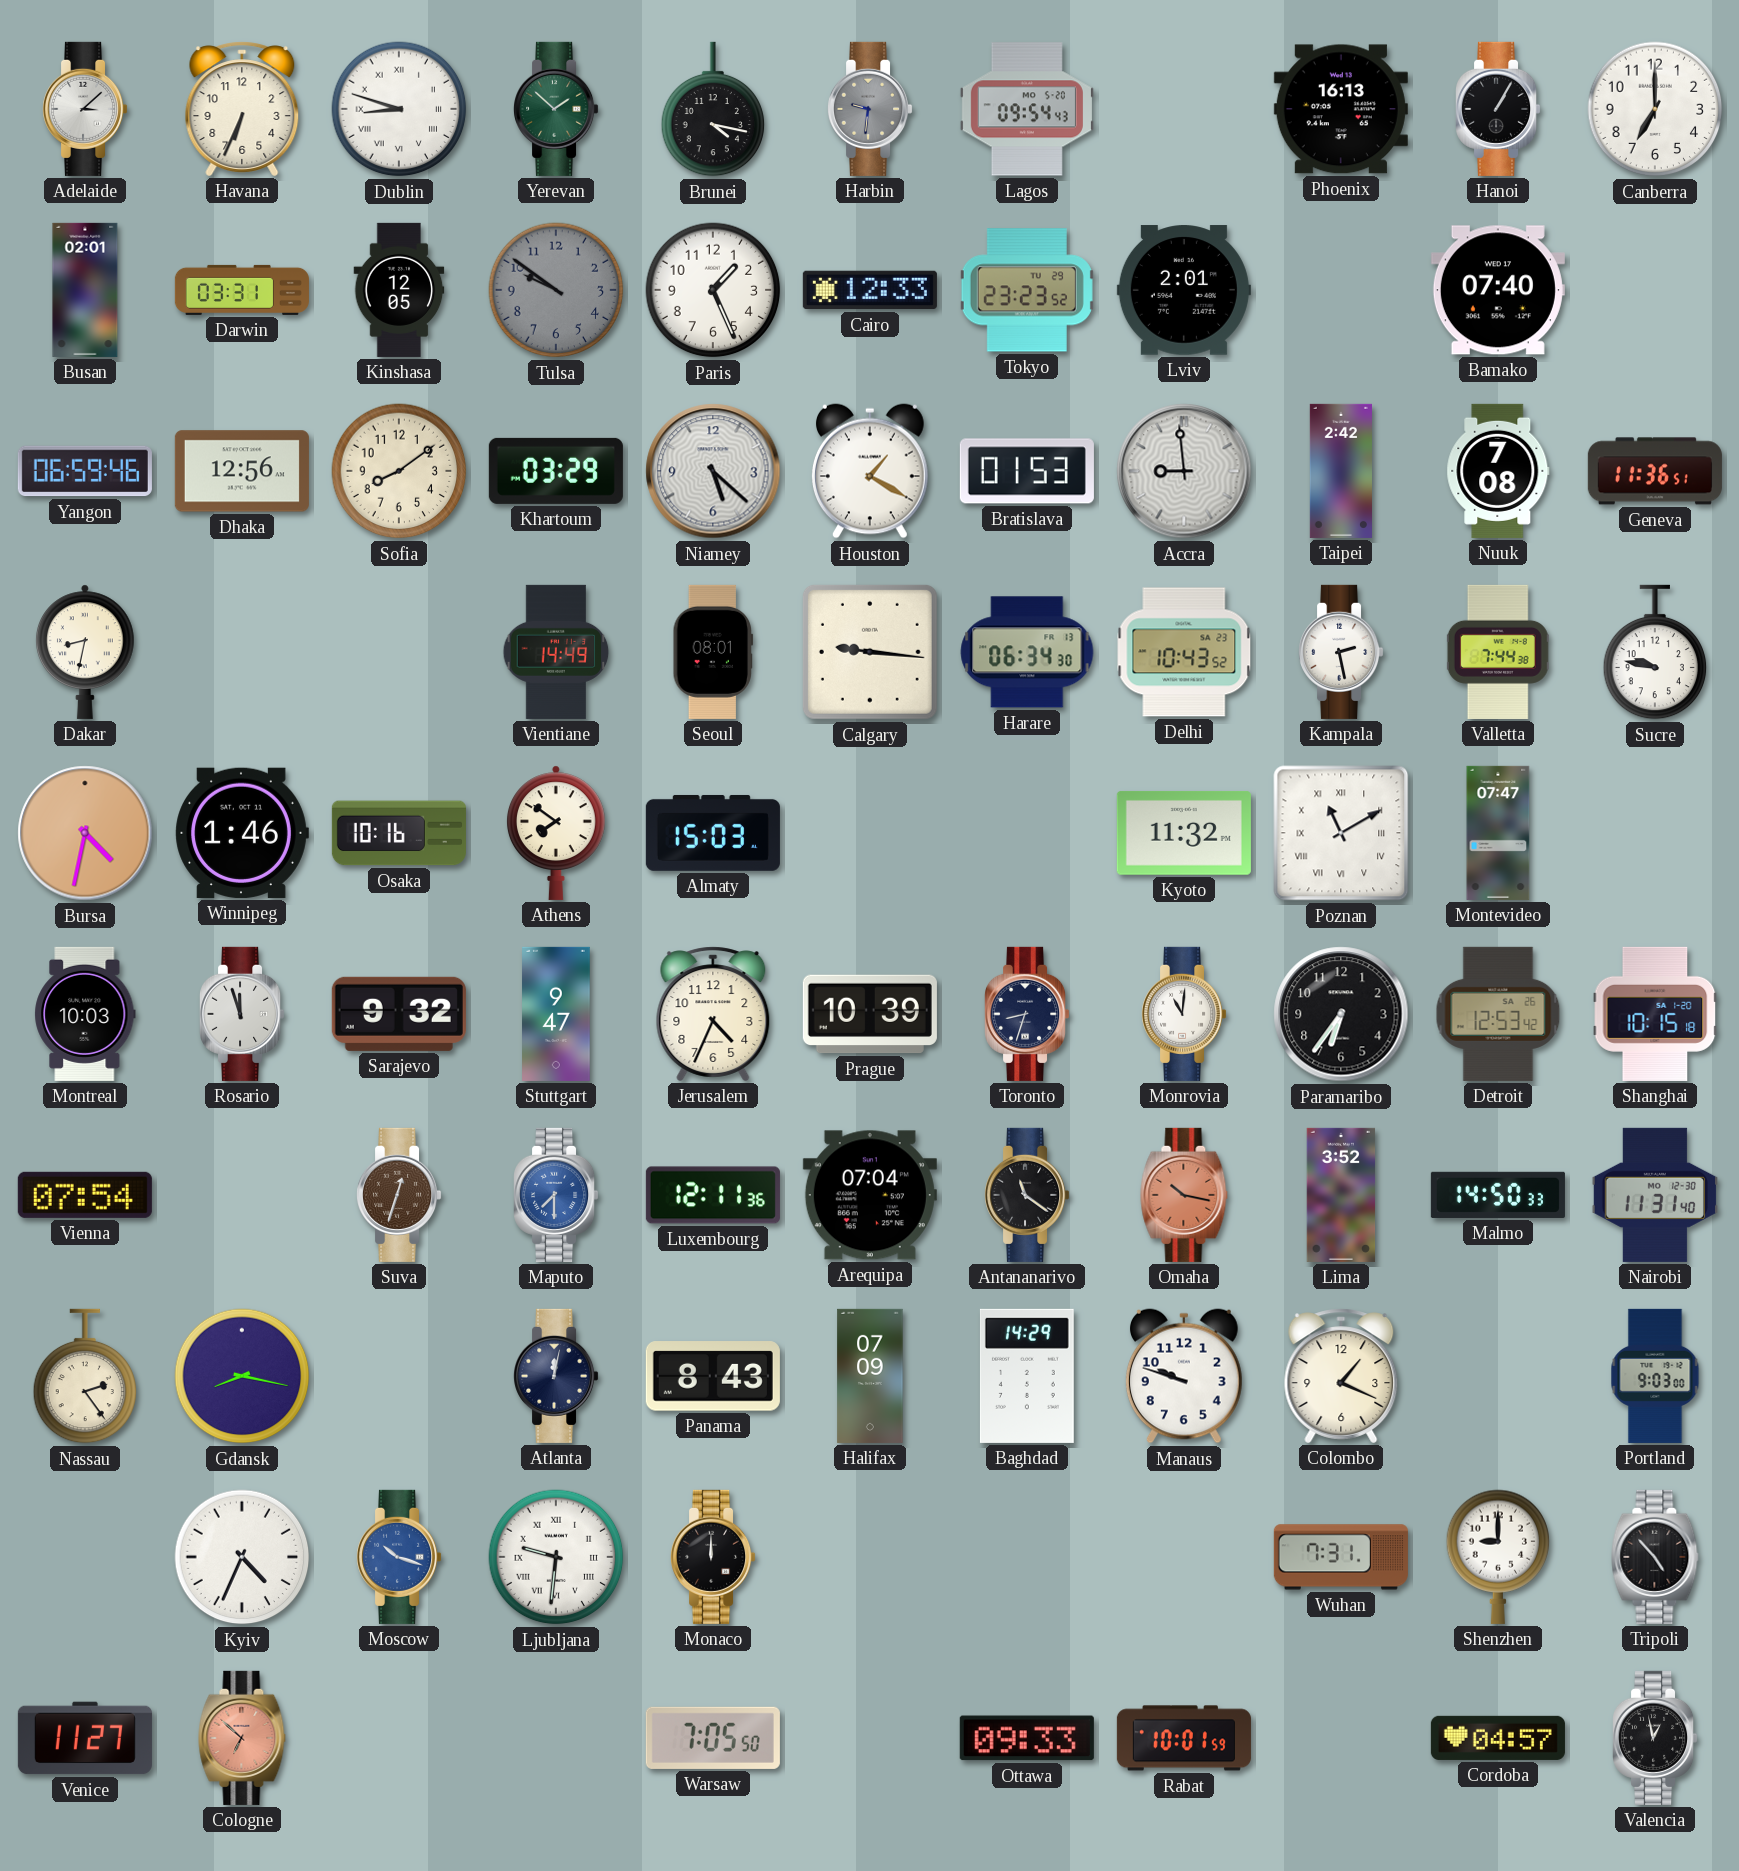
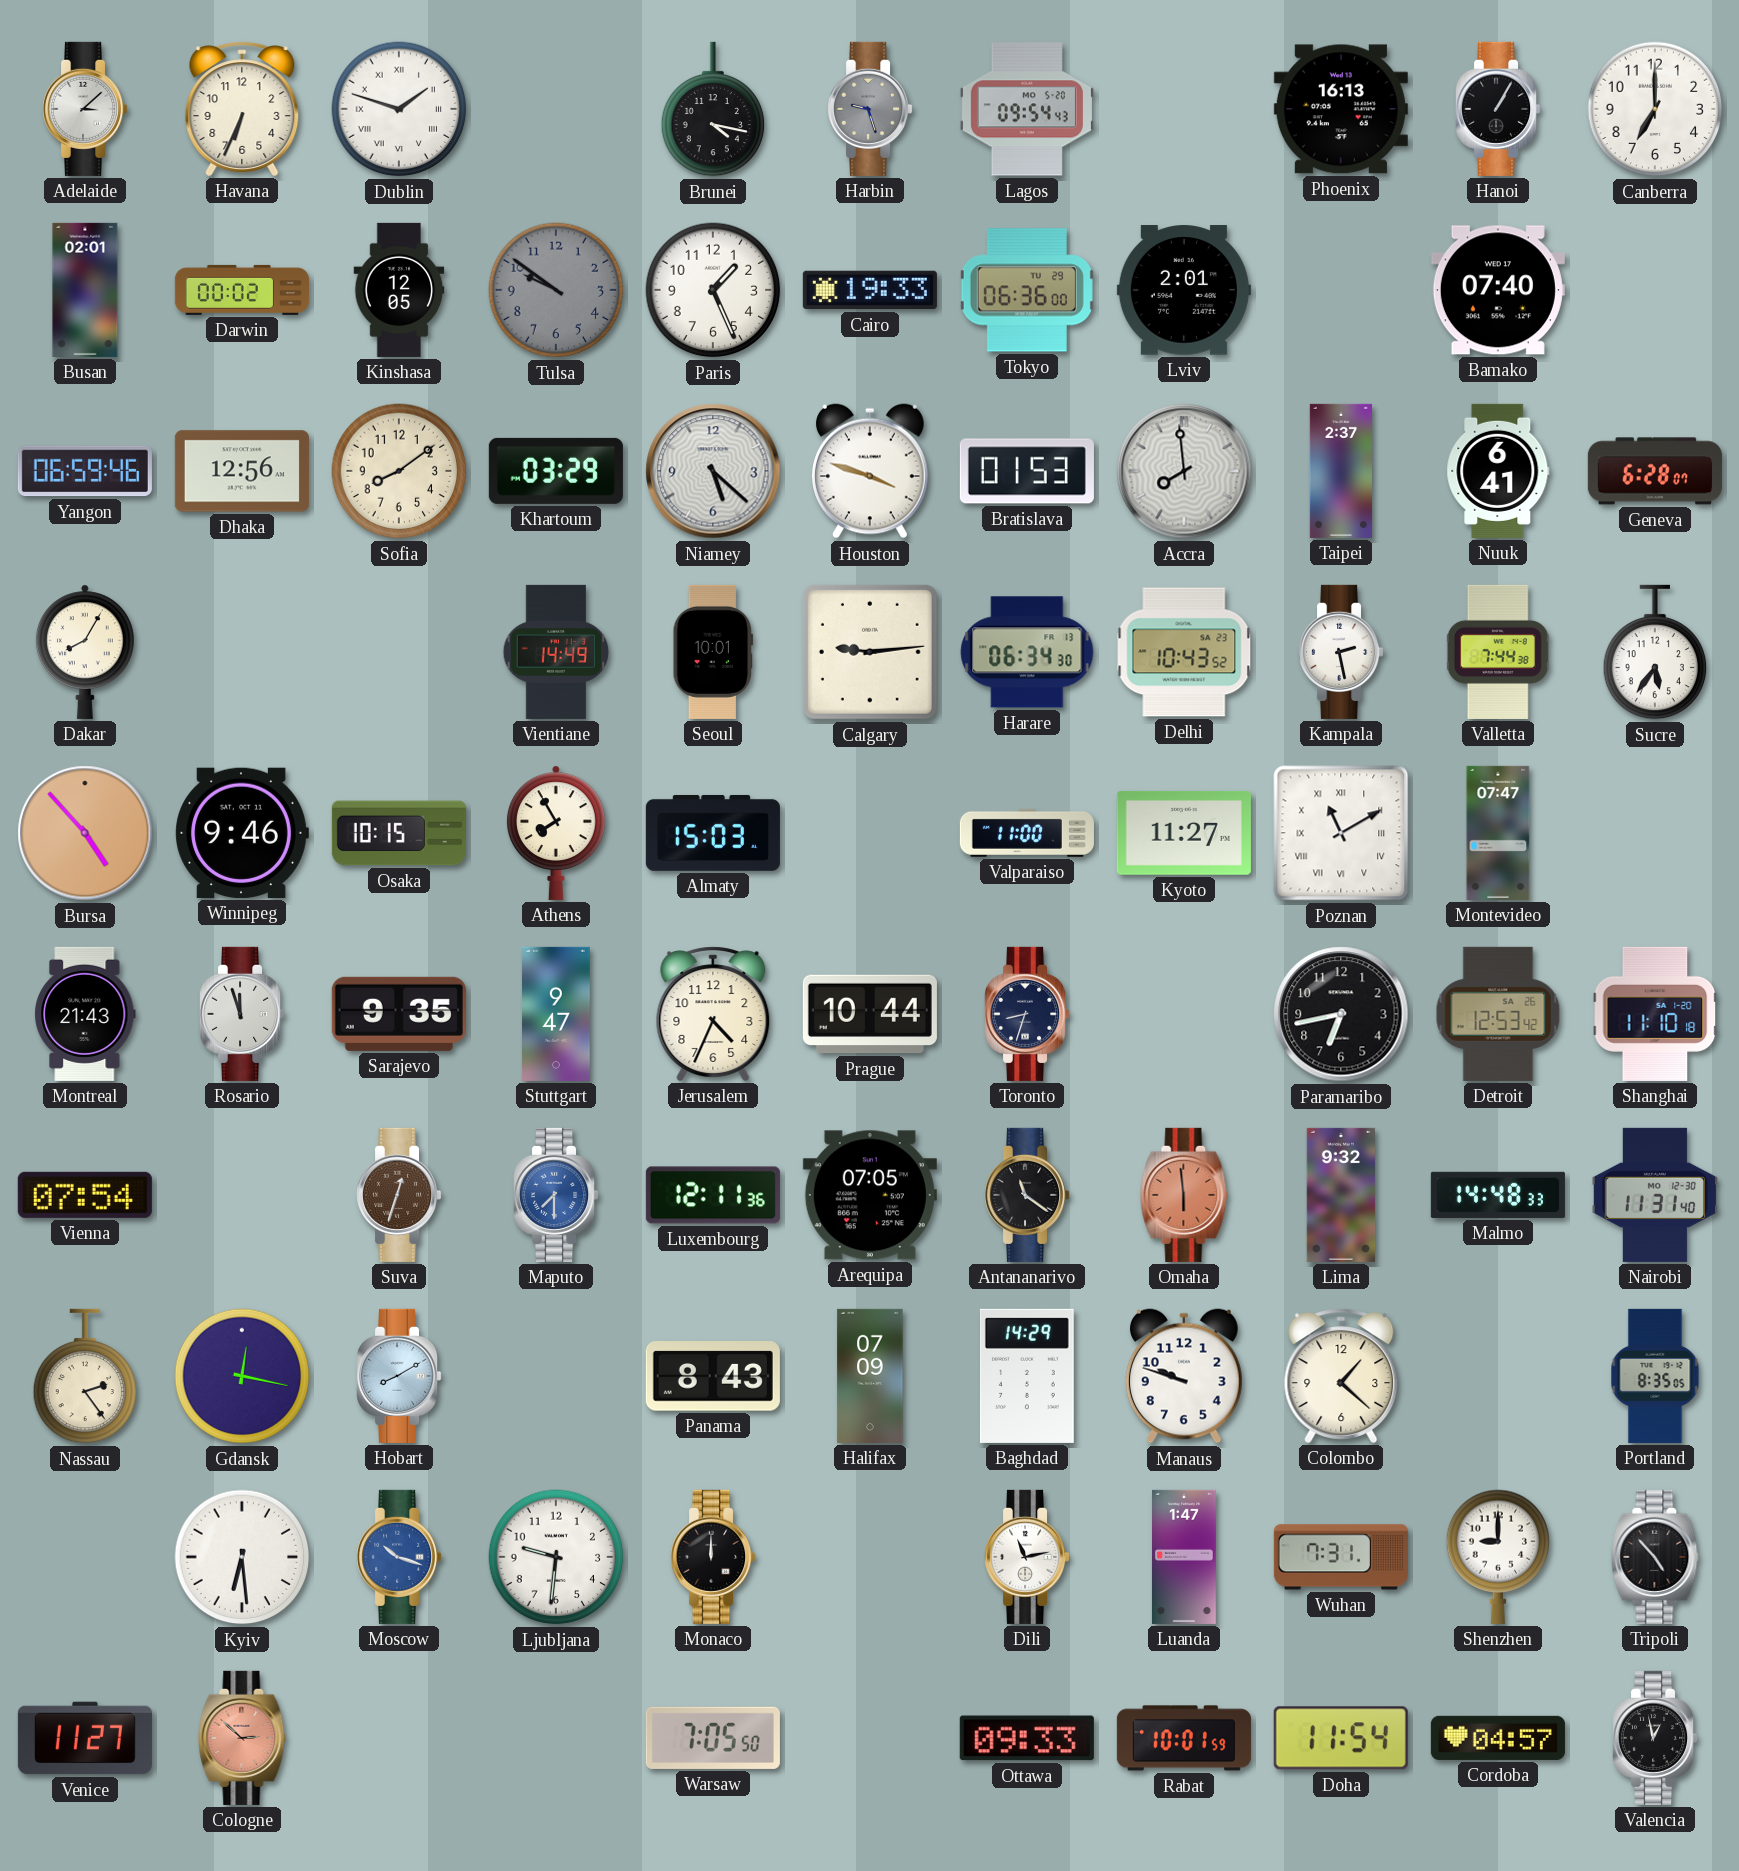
Dublin: 8:48 -> 1:48 (399, 109)
Yerevan: 1:52 -> none (557, 109)
Harbin: 9:31 -> 9:27 (871, 109)
Darwin: 03:31 -> 00:02 (242, 290)
Cairo: 12:33 -> 19:33 (870, 290)
Tokyo: 23:23 -> 06:36 (1027, 290)
Houston: 1:20 -> 3:48 (870, 471)
Accra: 8:59 -> 7:59 (1184, 471)
Taipei: 2:42 -> 2:37 (1341, 471)
Nuuk: 7:08 -> 6:41 (1498, 471)
Geneva: 11:36 -> 6:28 (1655, 471)
Dakar: 8:32 -> 8:05 (86, 652)
Seoul: 08:01 -> 10:01 (713, 652)
Calgary: 9:16 -> 9:14 (870, 652)
Sucre: 9:47 -> 5:36 (1655, 652)
Bursa: 4:32 -> 4:53 (85, 833)
Winnipeg: 1:46 -> 9:46 (242, 833)
Osaka: 10:16 -> 10:15 (399, 833)
Athens: 7:51 -> 7:55 (557, 833)
Valparaiso: none -> 11:00 (1027, 833)
Kyoto: 11:32 -> 11:27 (1184, 833)
Montreal: 10:03 -> 21:43 (85, 1014)
Sarajevo: 9:32 -> 9:35 (399, 1014)
Prague: 10:39 -> 10:44 (870, 1014)
Monrovia: 11:01 -> none (1185, 1014)
Paramaribo: 6:36 -> 6:43 (1341, 1014)
Shanghai: 10:15 -> 11:10 (1655, 1014)
Arequipa: 07:04 -> 07:05 (870, 1195)
Omaha: 10:17 -> 5:59 (1184, 1195)
Lima: 3:52 -> 9:32 (1341, 1195)
Malmo: 14:50 -> 14:48 (1498, 1195)
Gdansk: 8:17 -> 12:17 (242, 1376)
Hobart: none -> 8:10 (400, 1376)
Atlanta: 12:02 -> none (557, 1376)
Colombo: 1:19 -> 1:22 (1341, 1376)
Portland: 9:03 -> 8:35 (1655, 1376)
Kyiv: 4:34 -> 6:29 (242, 1557)
Ljubljana numerals: Roman -> Arabic (556, 1557)
Dili: none -> 11:13 (1028, 1557)
Luanda: none -> 1:47 (1184, 1557)
Cologne: 6:52 -> 2:52 (242, 1738)
Doha: none -> 11:54 (1341, 1738)
